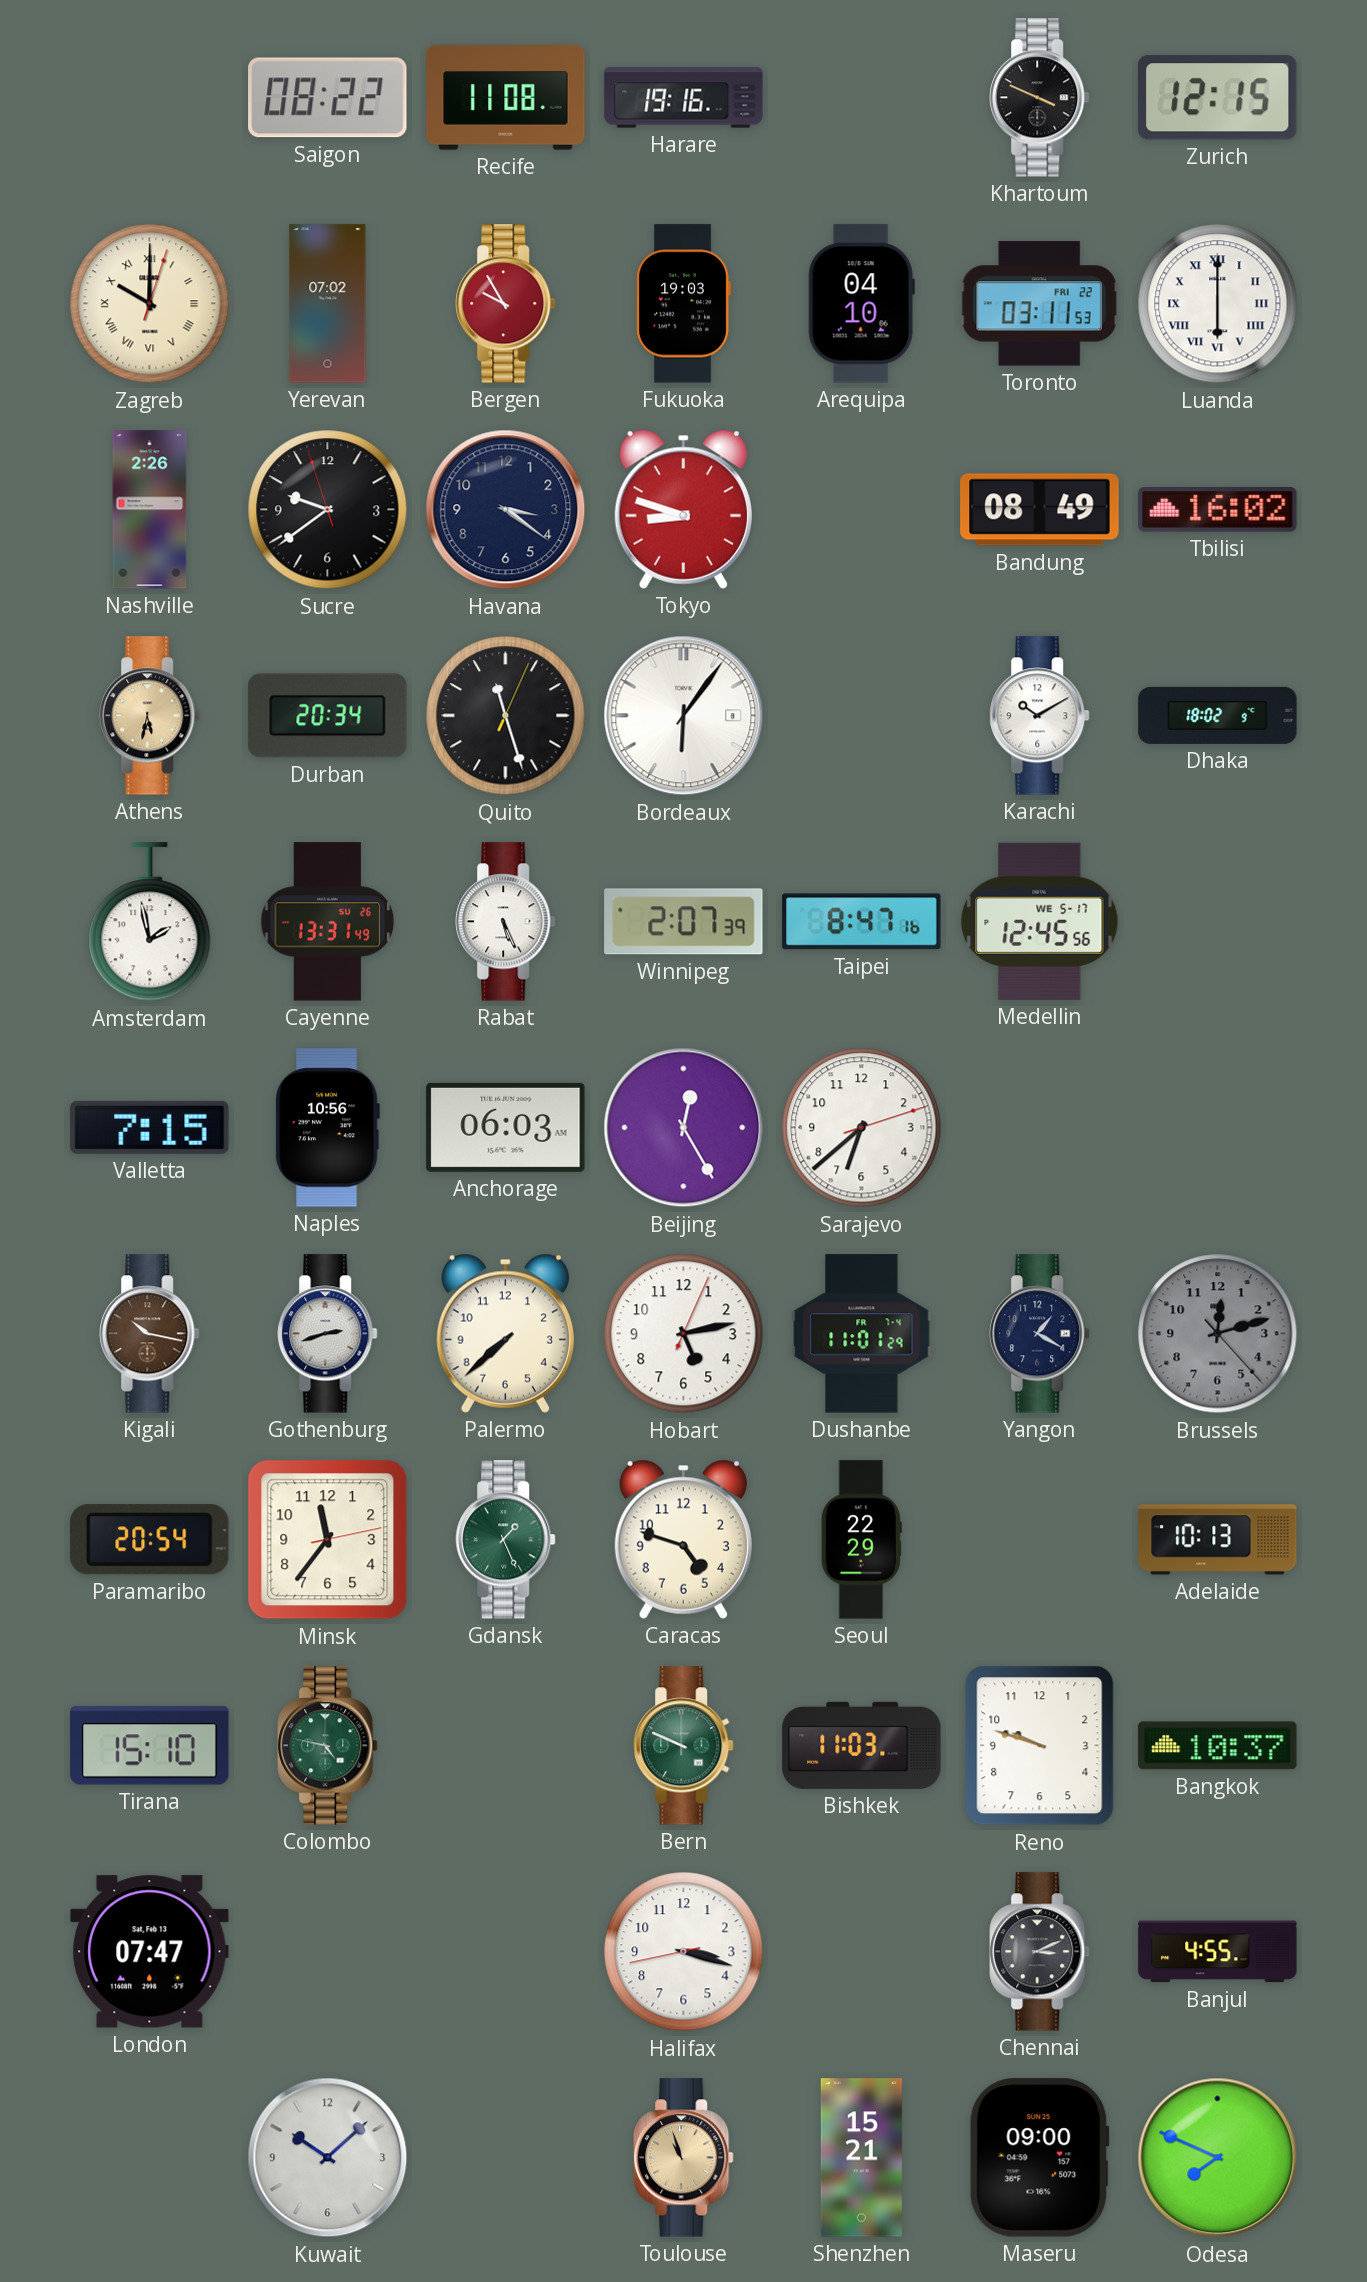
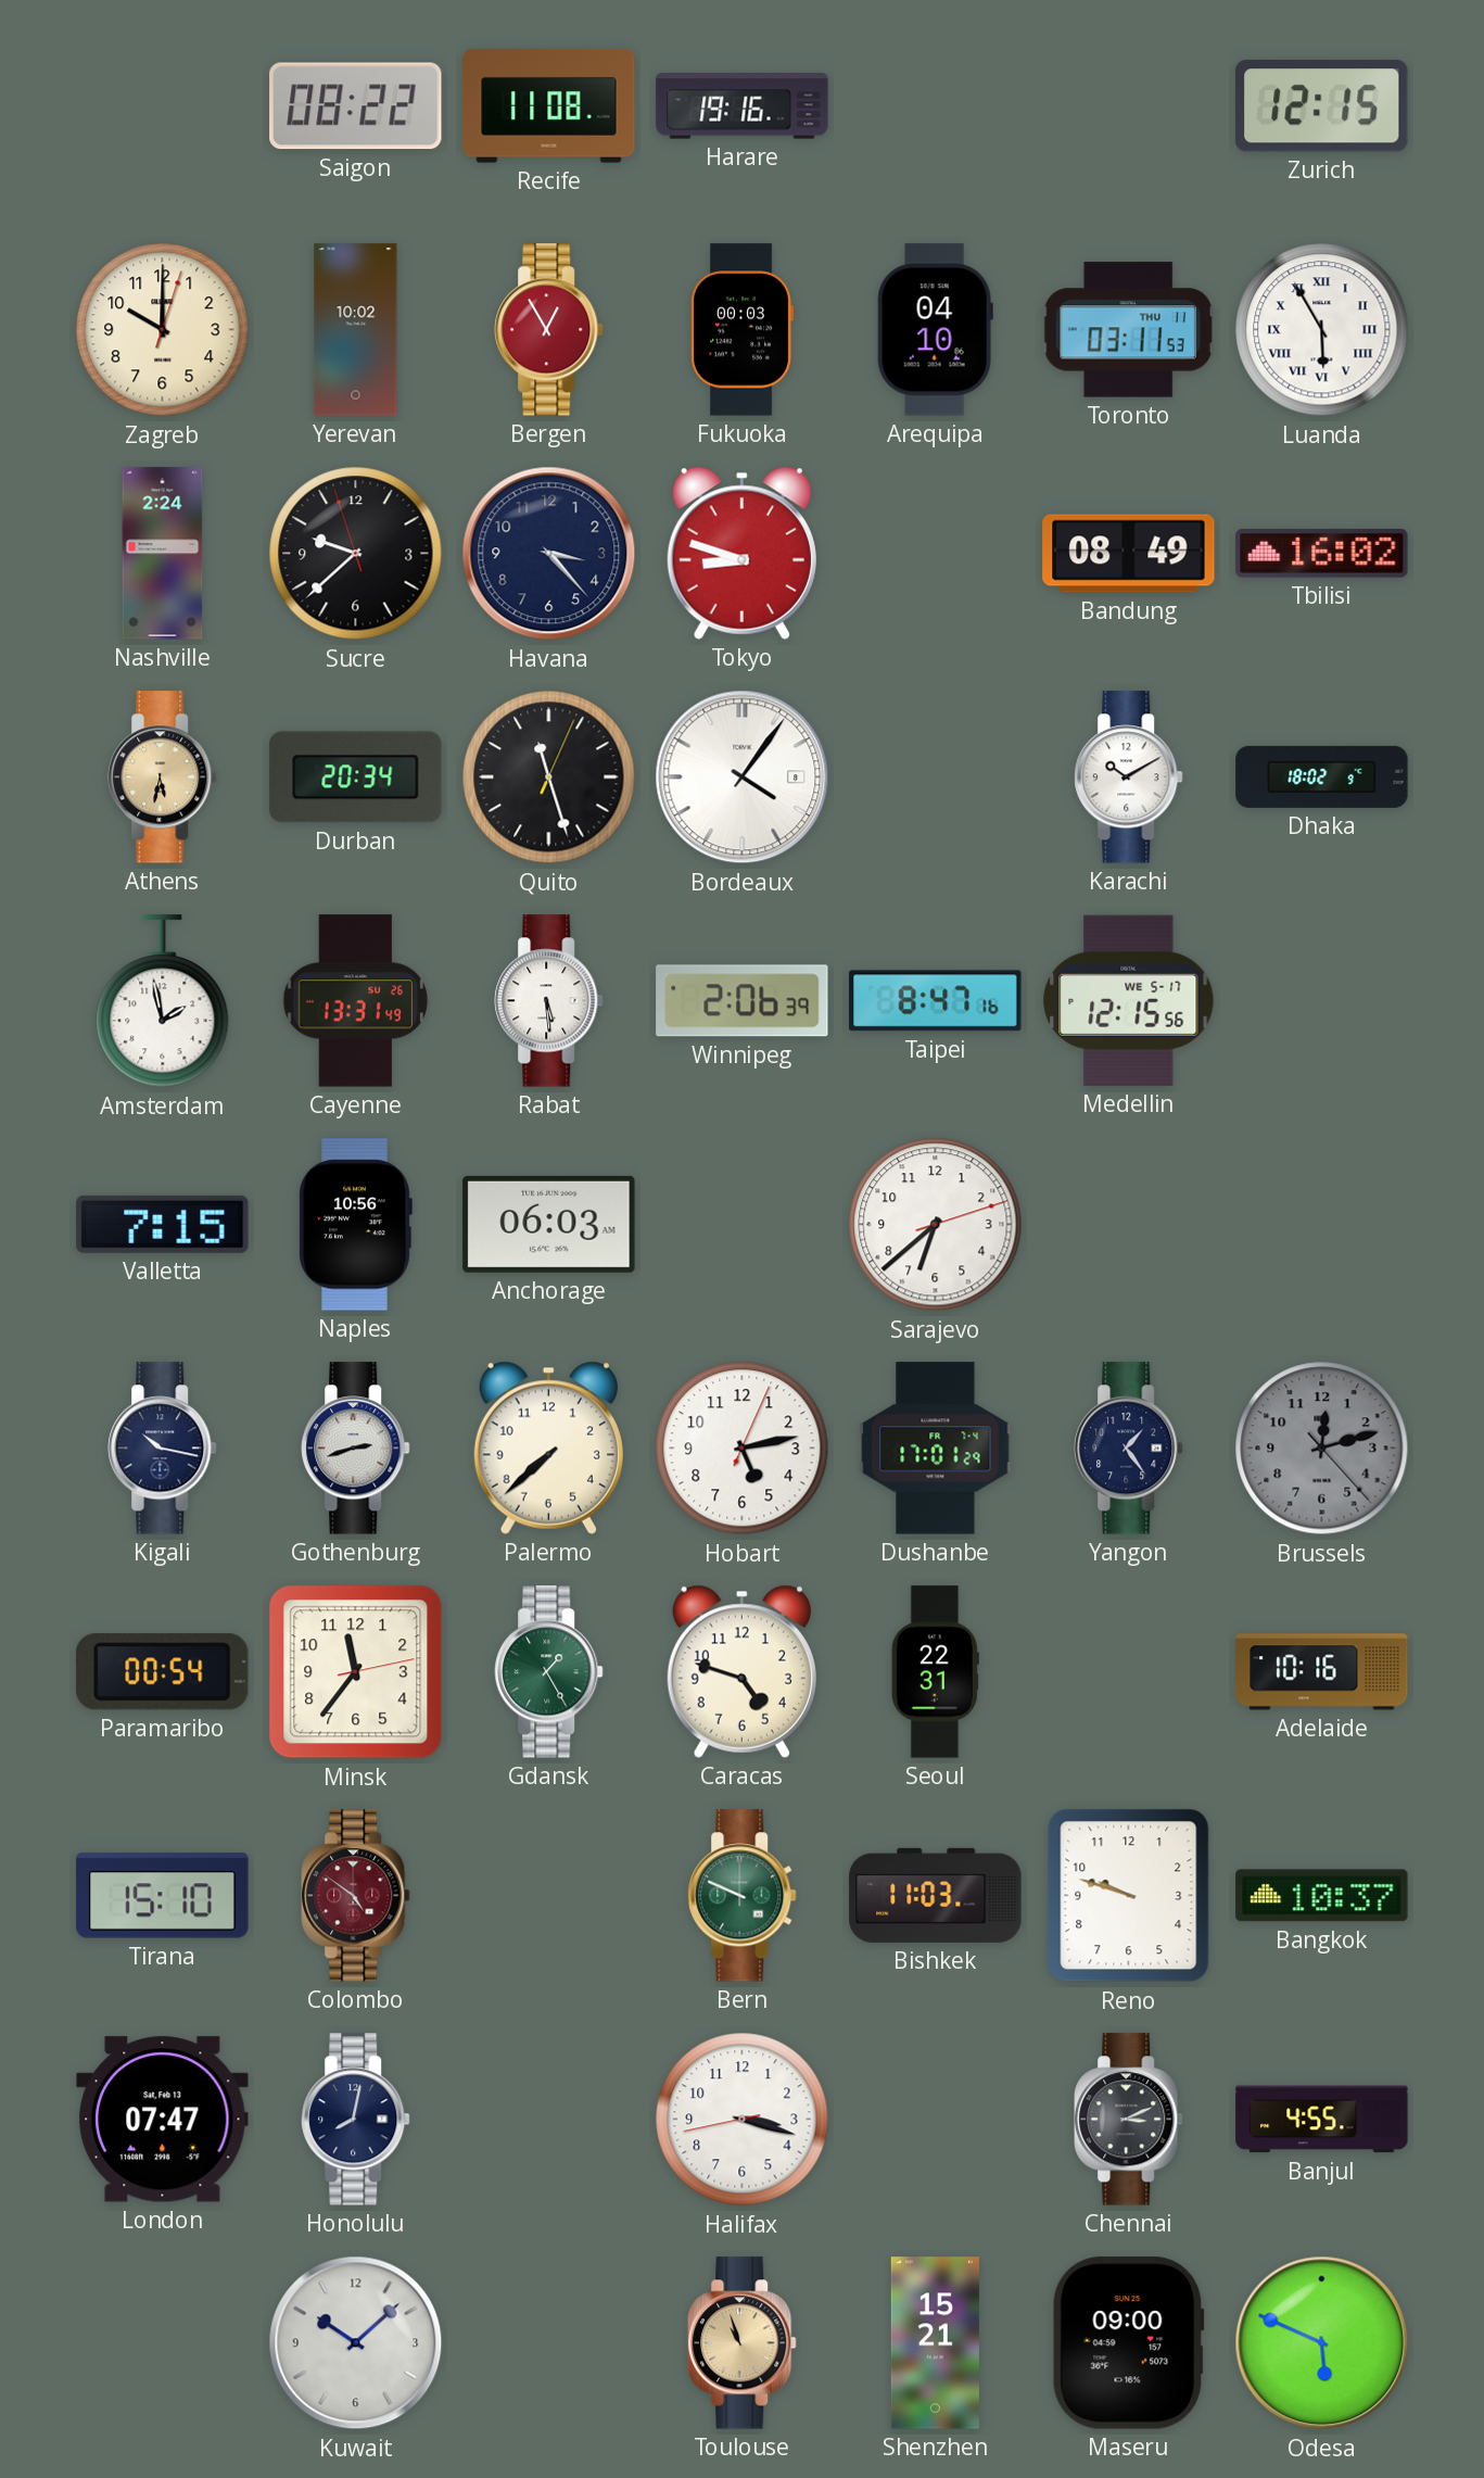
Khartoum: 3:49 -> none (1040, 98)
Zagreb numerals: Roman -> Arabic (163, 330)
Yerevan: 07:02 -> 10:02 (356, 330)
Bergen: 9:55 -> 12:55 (549, 330)
Fukuoka: 19:03 -> 00:03 (741, 330)
Toronto date: FRI 22 -> THU 11 (1128, 330)
Luanda: 6:00 -> 5:55 (1322, 330)
Nashville: 2:26 -> 2:24 (163, 554)
Sucre: 9:38 -> 9:37 (356, 554)
Havana: 3:21 -> 3:23 (549, 554)
Bordeaux: 6:06 -> 4:06 (743, 777)
Rabat: 5:26 -> 5:29 (549, 1001)
Winnipeg: 2:07 -> 2:06 (743, 1001)
Medellin: 12:45 -> 12:15 (1129, 1000)
Beijing: 12:25 -> none (684, 1128)
Kigali dial: brown -> navy (163, 1449)
Dushanbe: 11:01 -> 17:01 (936, 1449)
Yangon: 1:20 -> 1:24 (1129, 1449)
Paramaribo: 20:54 -> 00:54 (163, 1672)
Gdansk: 1:26 -> 1:25 (549, 1672)
Seoul: 22:29 -> 22:31 (935, 1672)
Adelaide: 10:13 -> 10:16 (1322, 1672)
Colombo: 4:47 -> 4:51 (356, 1896)
Colombo dial: green -> burgundy (356, 1896)
Honolulu: none -> 8:02 (356, 2120)
Odesa: 7:49 -> 5:49 (1322, 2343)
